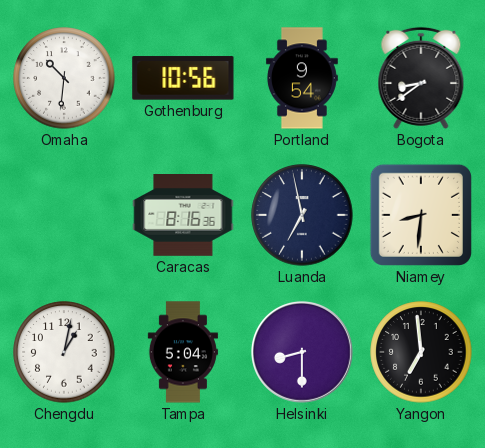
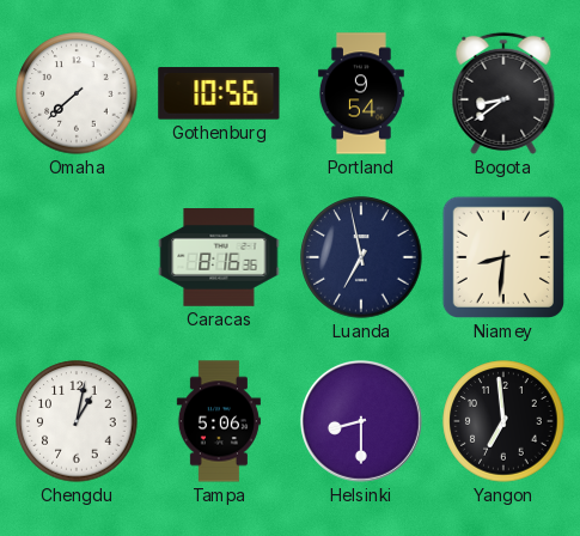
Omaha: 10:31 -> 7:38 (77, 93)
Tampa: 5:04 -> 5:06 (219, 421)
